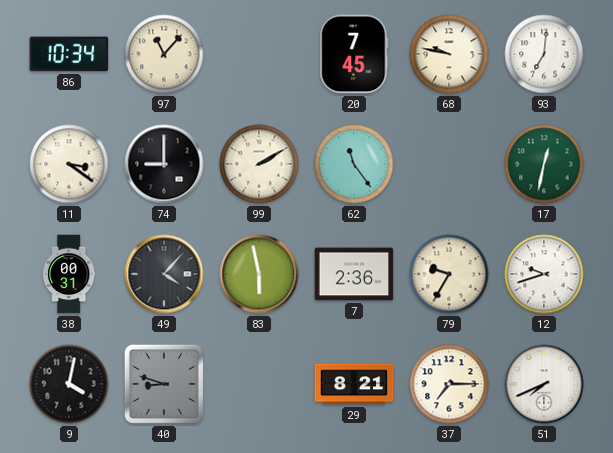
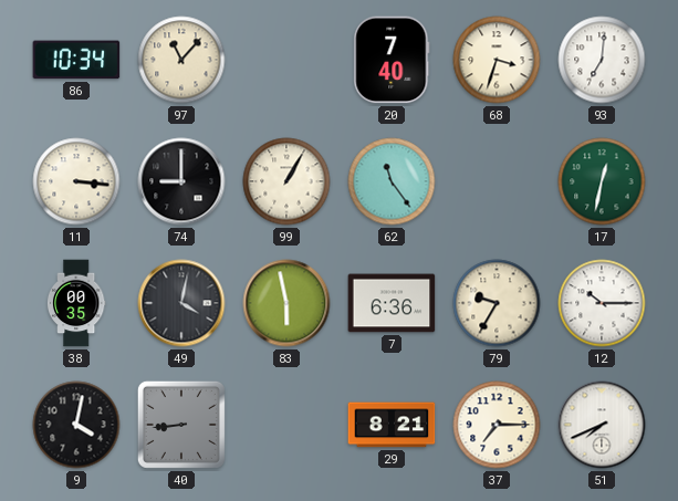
20: 7:45 -> 7:40 (392, 60)
68: 9:47 -> 3:33 (497, 60)
11: 3:21 -> 3:16 (76, 181)
99: 2:10 -> 1:05 (286, 181)
38: 00:31 -> 00:35 (76, 303)
49: 4:07 -> 4:02 (181, 303)
7: 2:36 -> 6:36 (392, 303)
12: 9:42 -> 10:15 (602, 303)
40: 8:48 -> 8:44 (181, 425)
